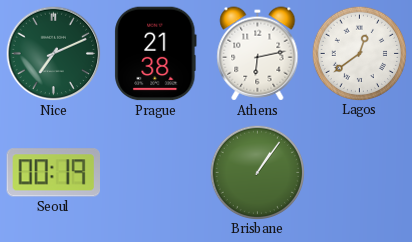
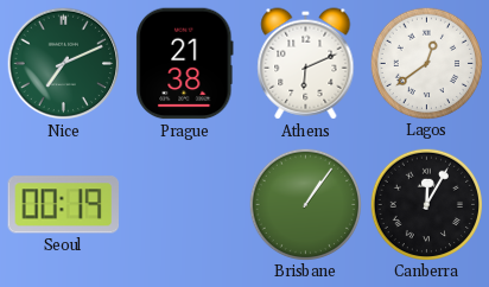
Athens: 6:13 -> 6:11 (306, 64)
Canberra: none -> 12:05 (426, 204)
